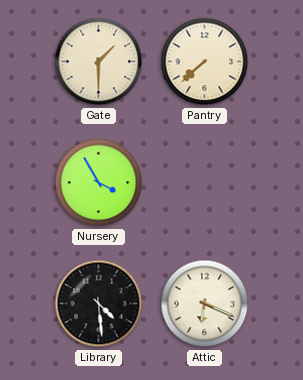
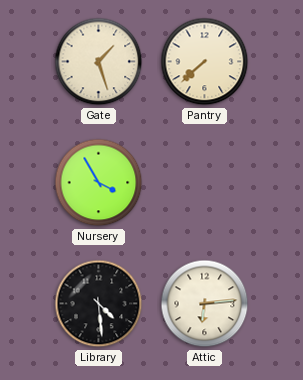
Gate: 1:30 -> 1:27 (99, 62)
Attic: 6:19 -> 6:14 (205, 304)
